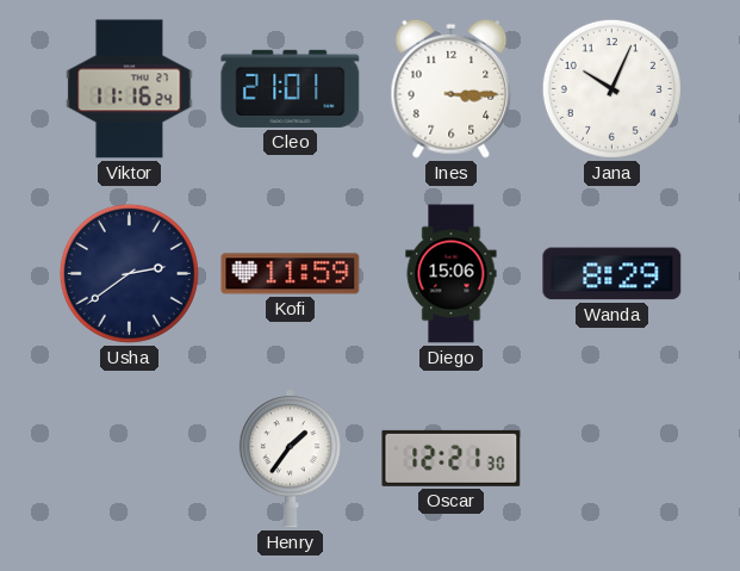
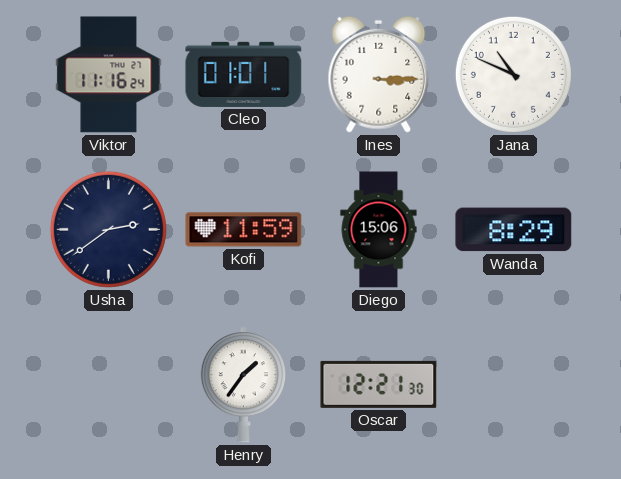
Cleo: 21:01 -> 01:01 (244, 74)
Jana: 10:04 -> 10:49 (513, 74)
